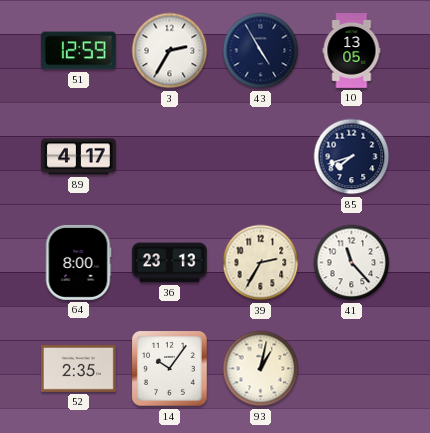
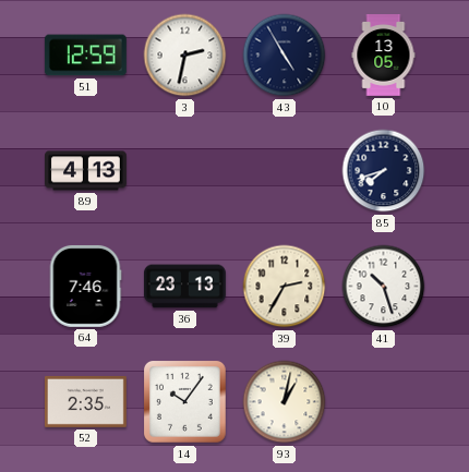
3: 2:35 -> 2:32 (185, 56)
89: 4:17 -> 4:13 (86, 171)
64: 8:00 -> 7:46 (85, 286)
41: 11:23 -> 10:27 (384, 287)
